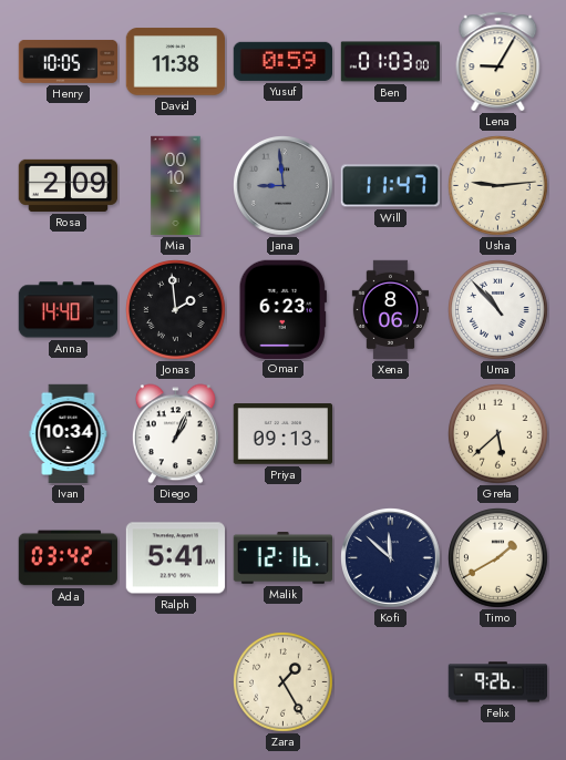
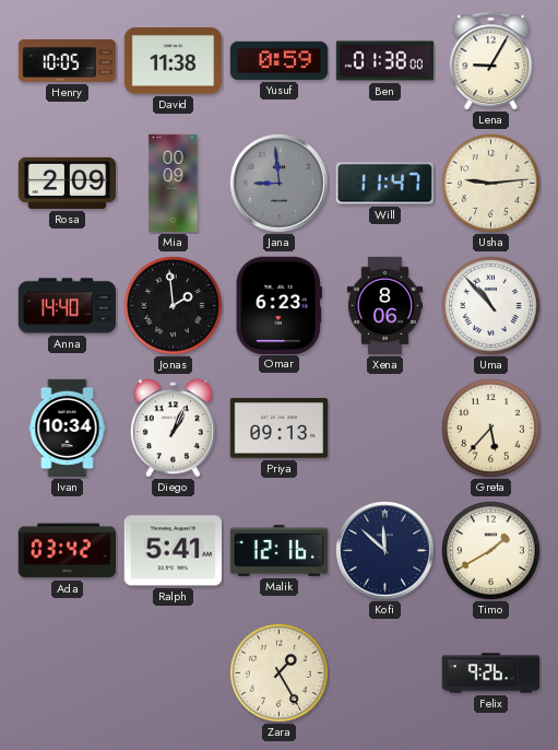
Ben: 01:03 -> 01:38 (385, 61)
Mia: 00:10 -> 00:09 (174, 184)
Greta: 5:38 -> 5:37 (491, 429)
